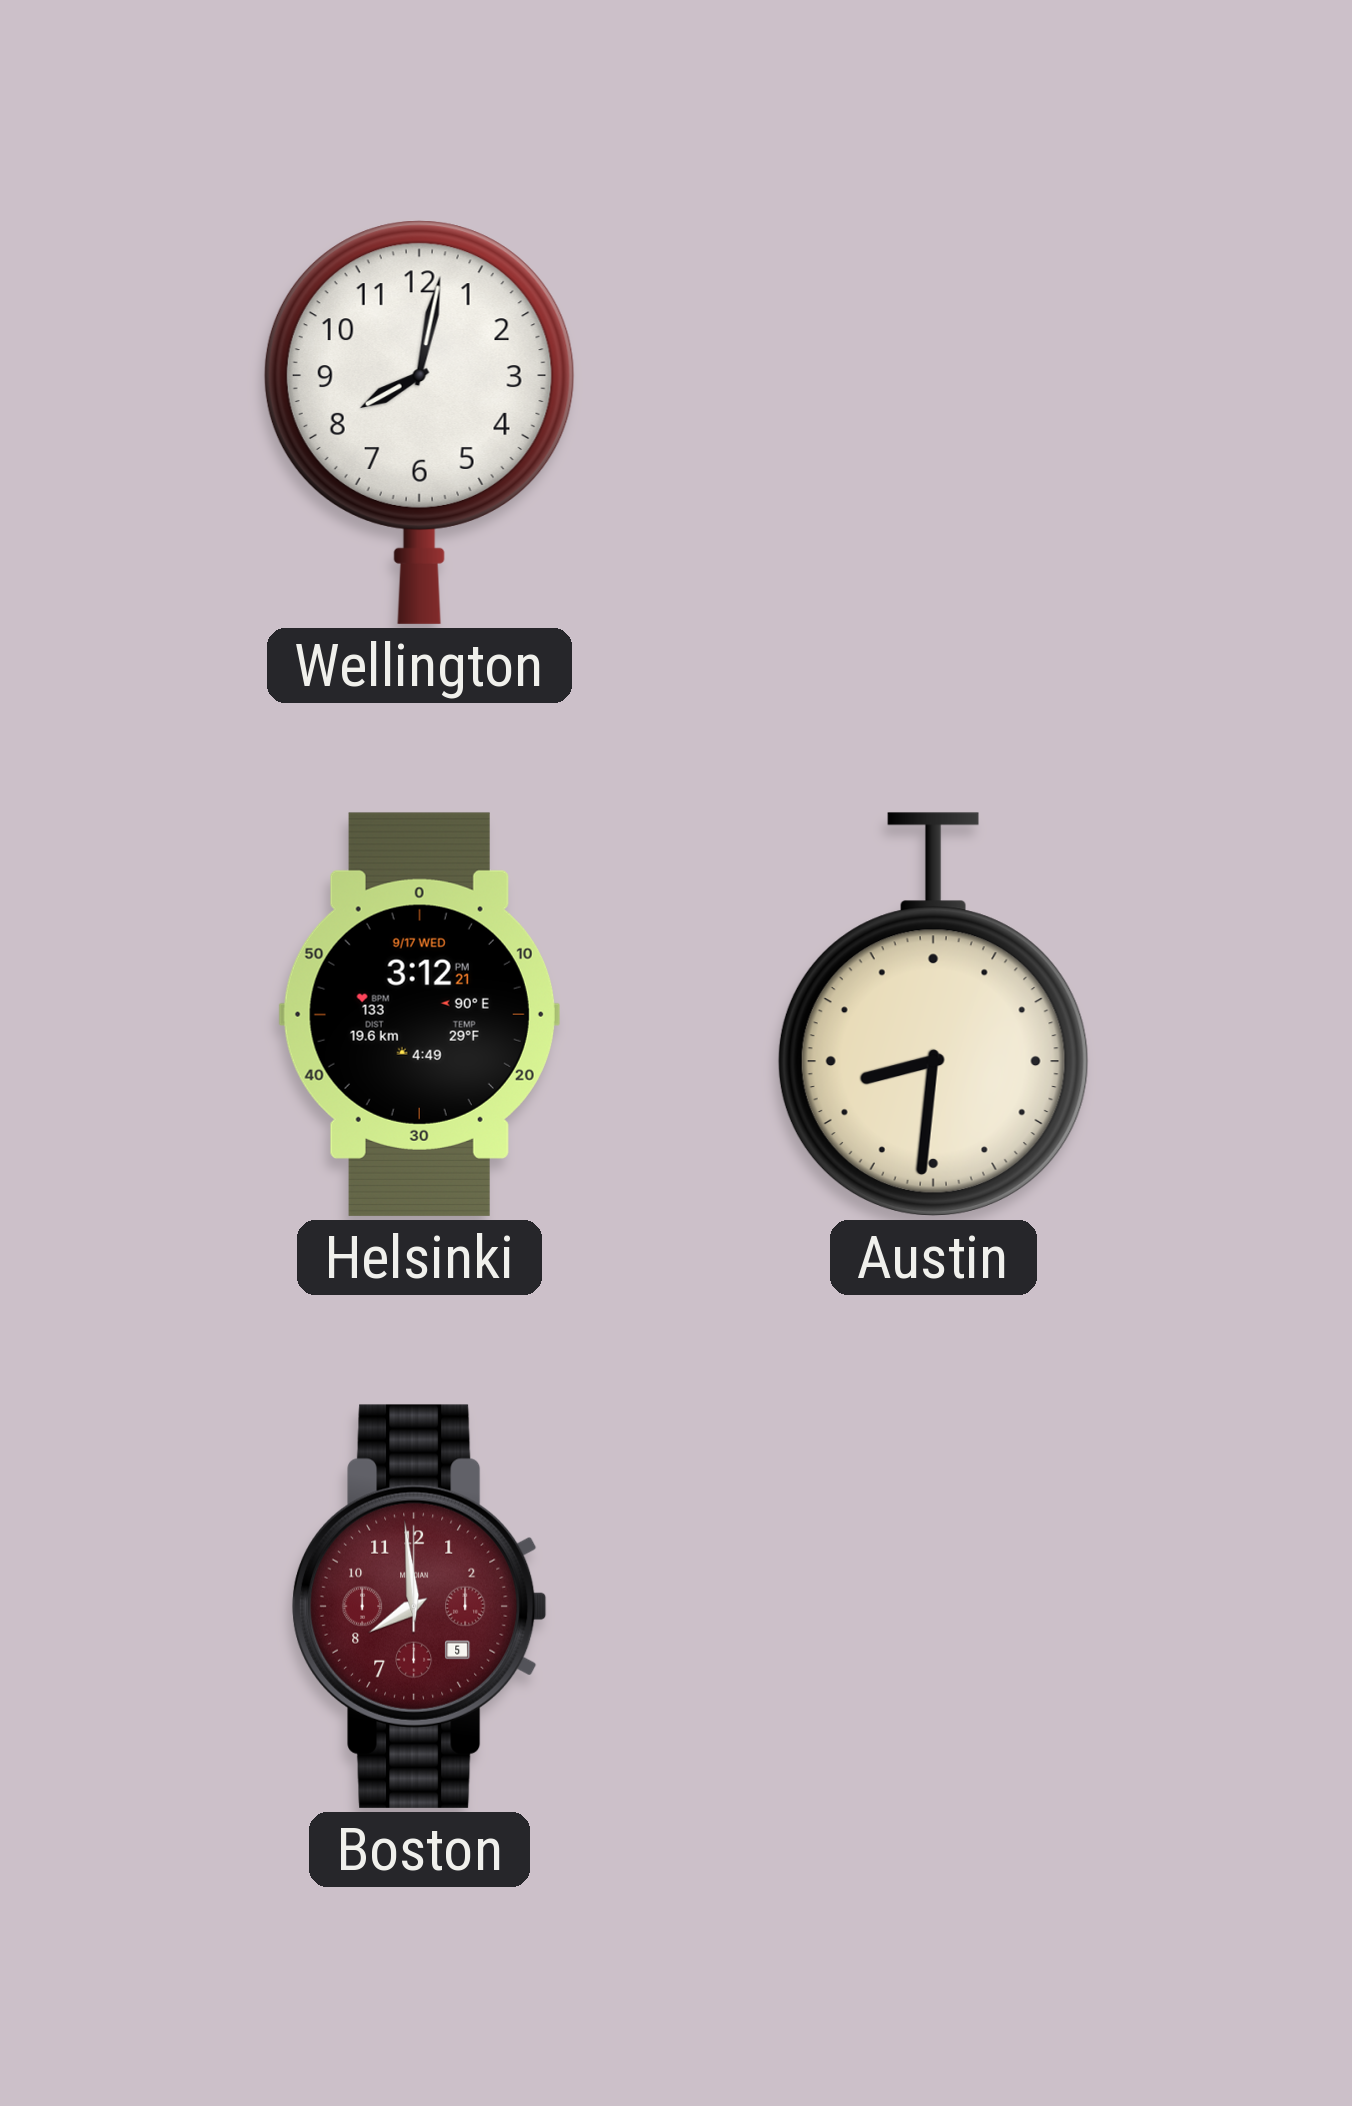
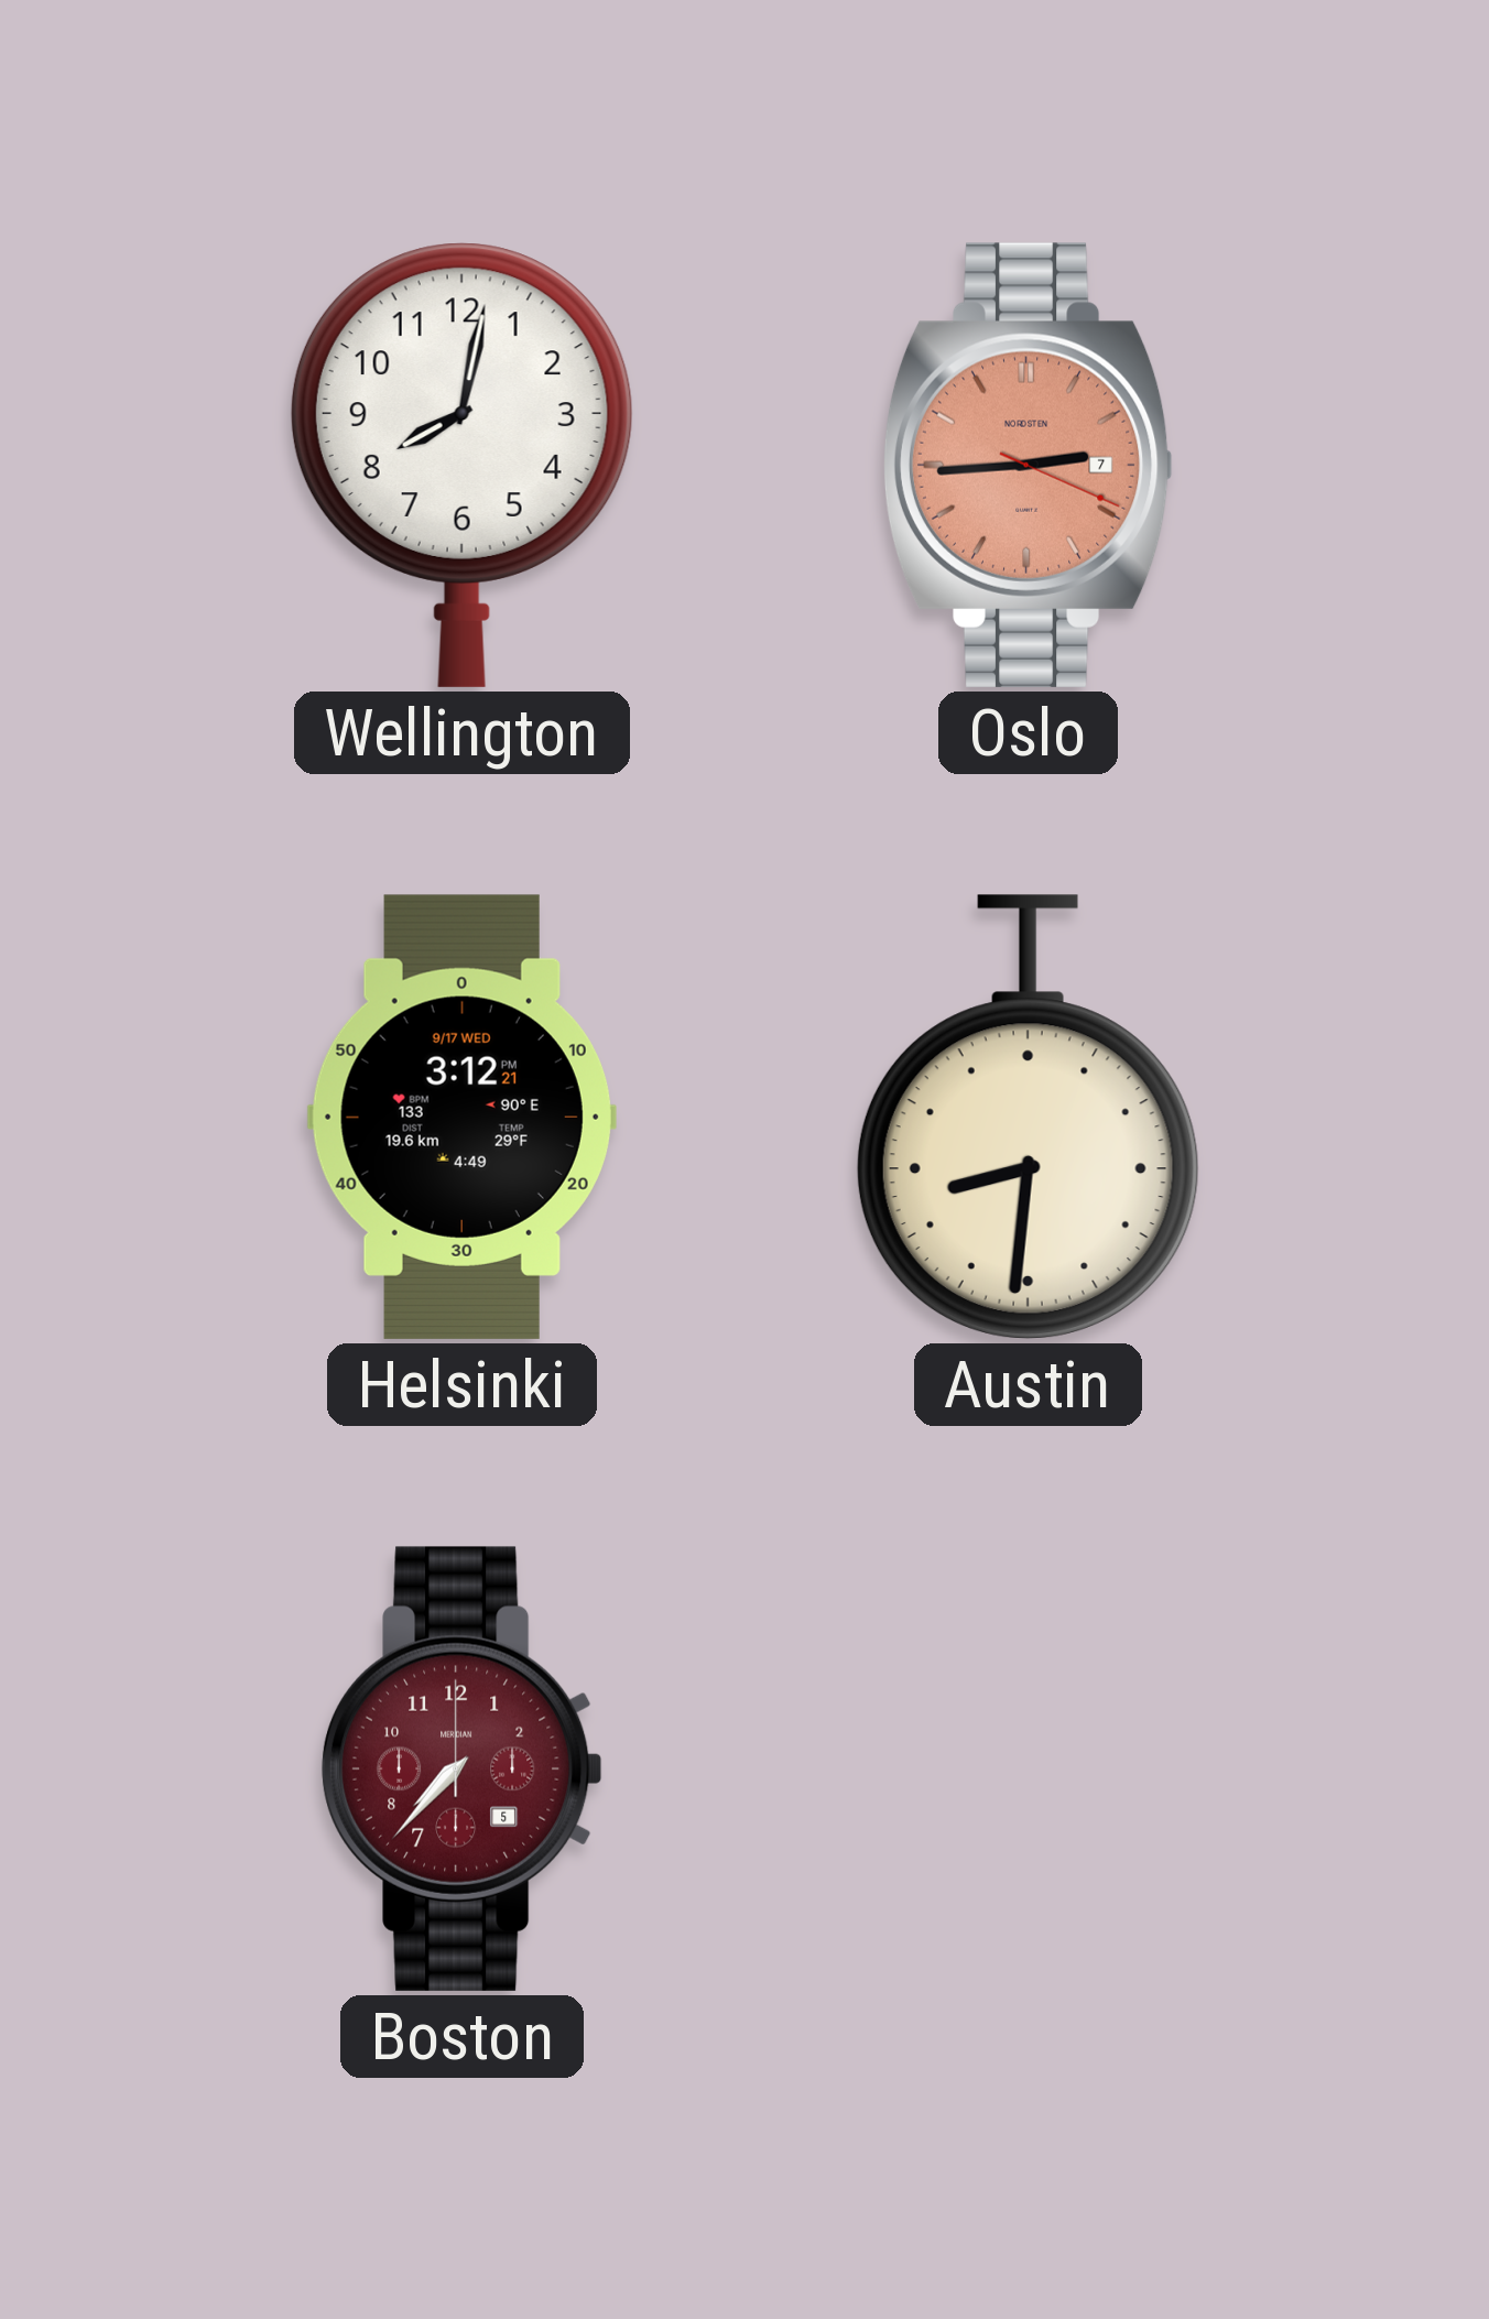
Oslo: none -> 2:44 (1028, 465)
Boston: 7:59 -> 7:37 (461, 1768)
